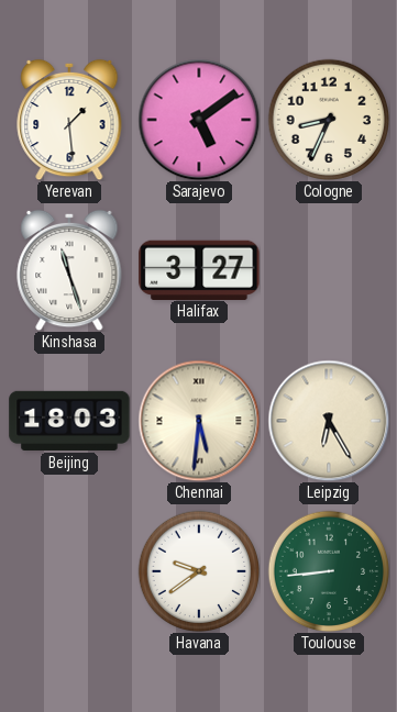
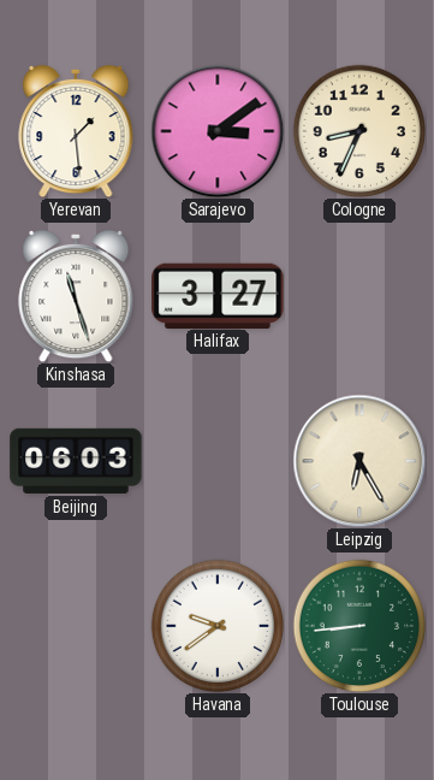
Sarajevo: 5:09 -> 3:09 (218, 131)
Beijing: 18:03 -> 06:03 (76, 461)
Chennai: 5:31 -> none (199, 421)
